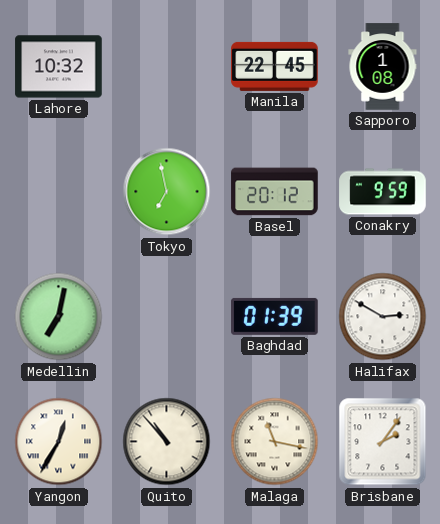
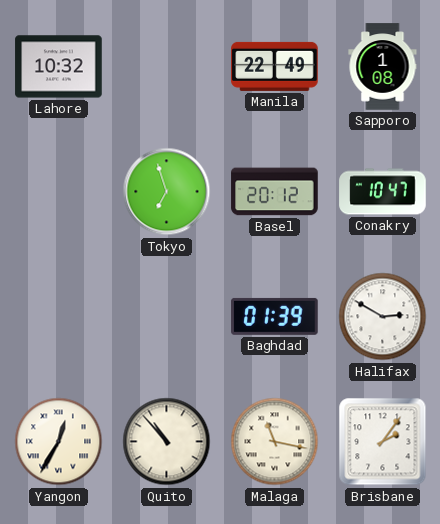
Manila: 22:45 -> 22:49 (275, 66)
Tokyo: 6:58 -> 6:57 (167, 192)
Conakry: 9:59 -> 10:47 (383, 192)
Medellin: 7:02 -> none (59, 317)
